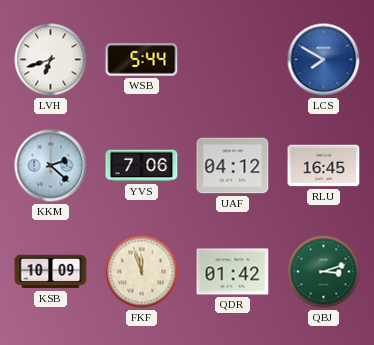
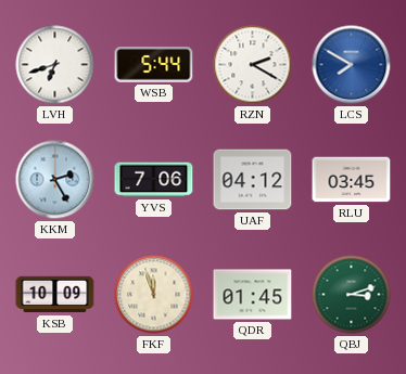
RZN: none -> 2:20 (253, 65)
KKM: 2:22 -> 2:25 (55, 180)
RLU: 16:45 -> 03:45 (352, 180)
QDR: 01:42 -> 01:45 (253, 295)
